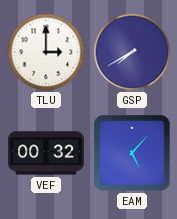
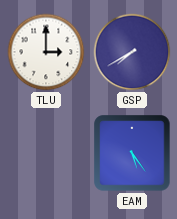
VEF: 00:32 -> none (47, 153)
EAM: 5:07 -> 5:24 (132, 153)
